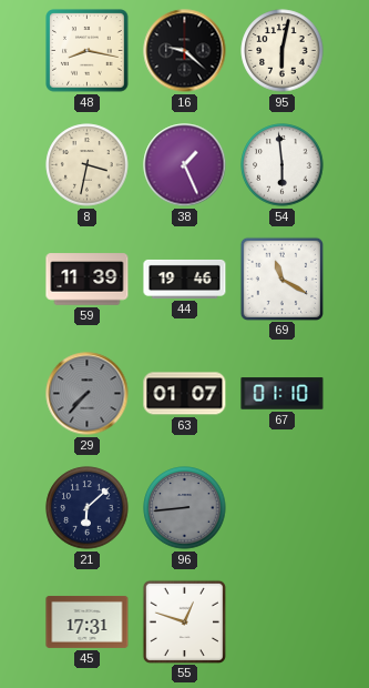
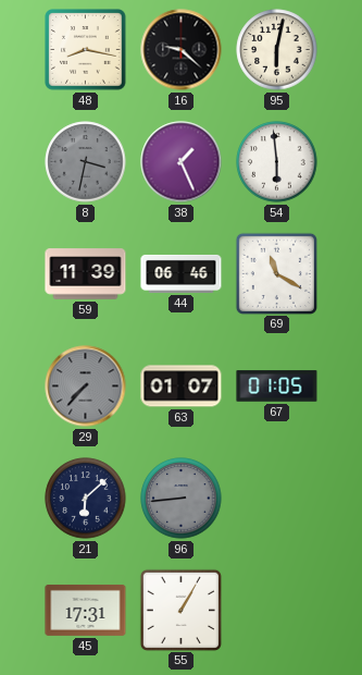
8 dial: cream -> grey (86, 162)
44: 19:46 -> 06:46 (182, 273)
67: 01:10 -> 01:05 (277, 386)
55: 12:48 -> 1:05 (180, 610)
